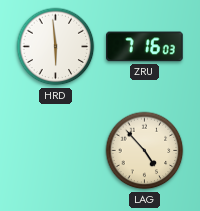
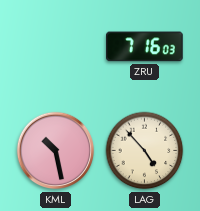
HRD: 5:59 -> none (56, 47)
KML: none -> 10:28 (56, 151)
